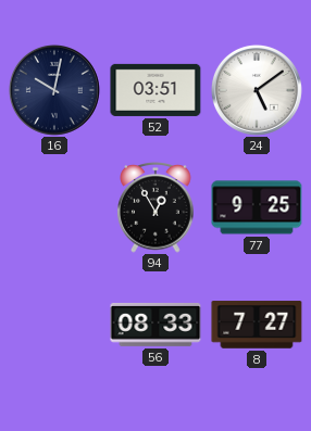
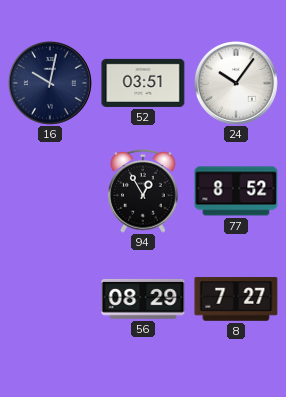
24: 5:09 -> 10:06 (236, 83)
77: 9:25 -> 8:52 (236, 191)
56: 08:33 -> 08:29 (143, 299)
